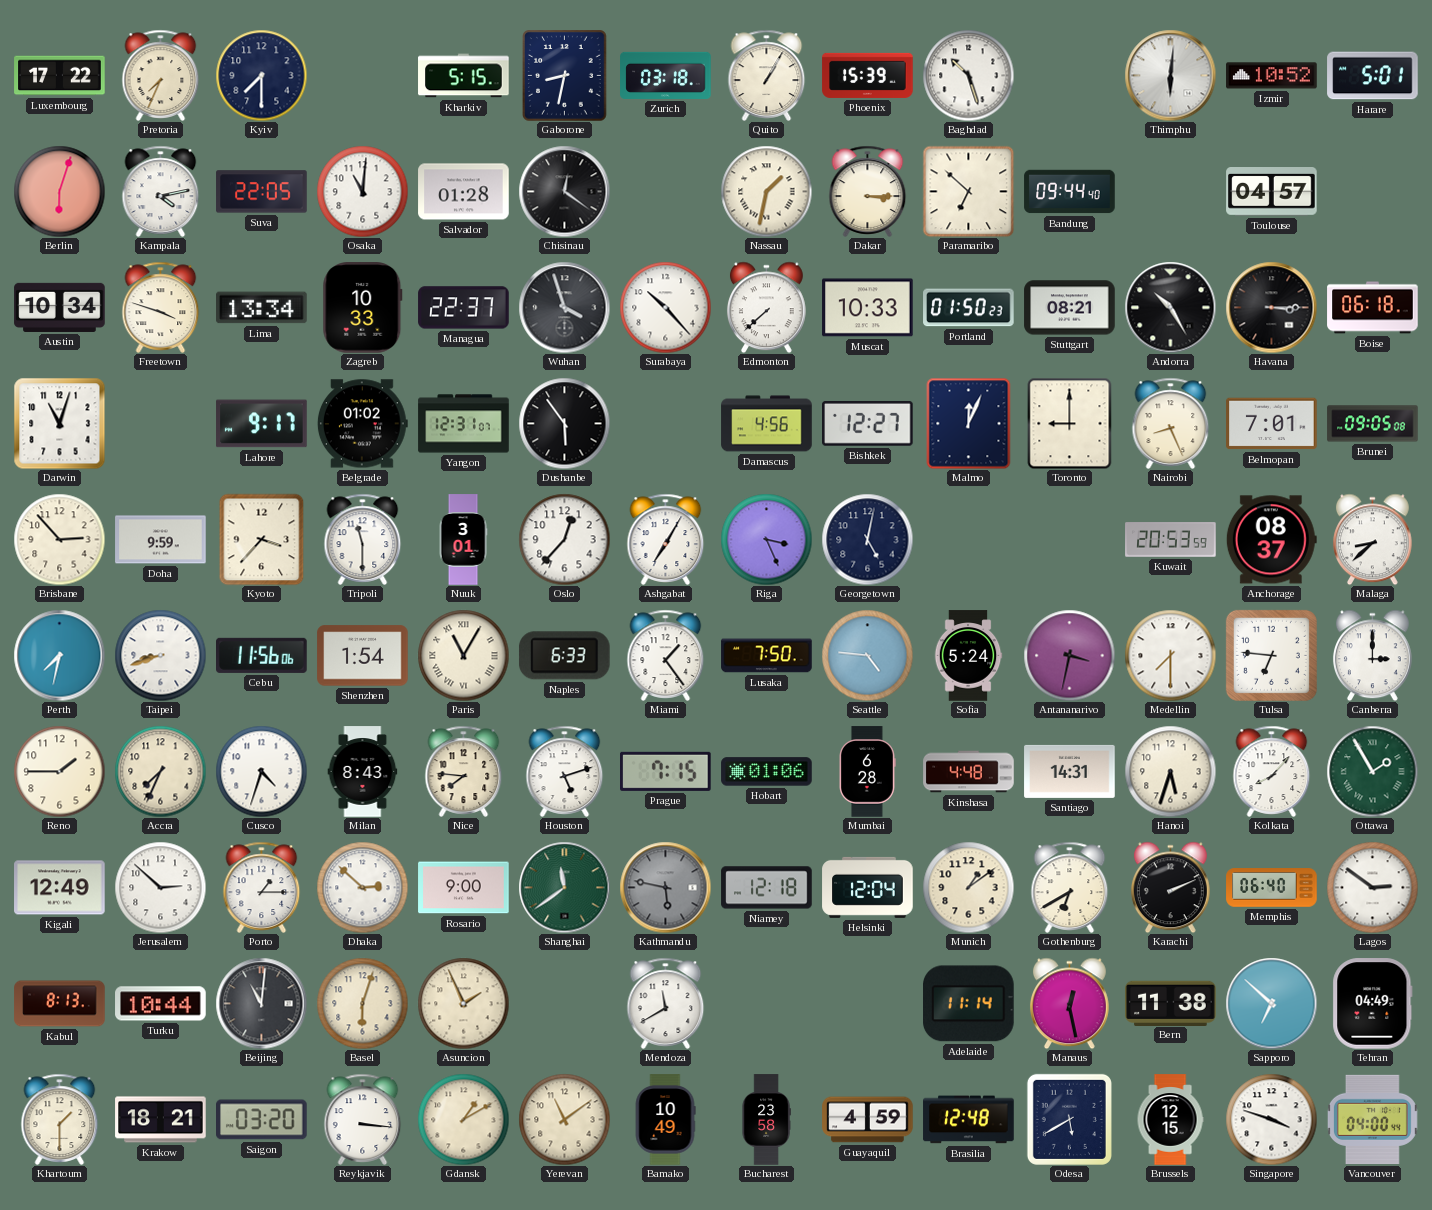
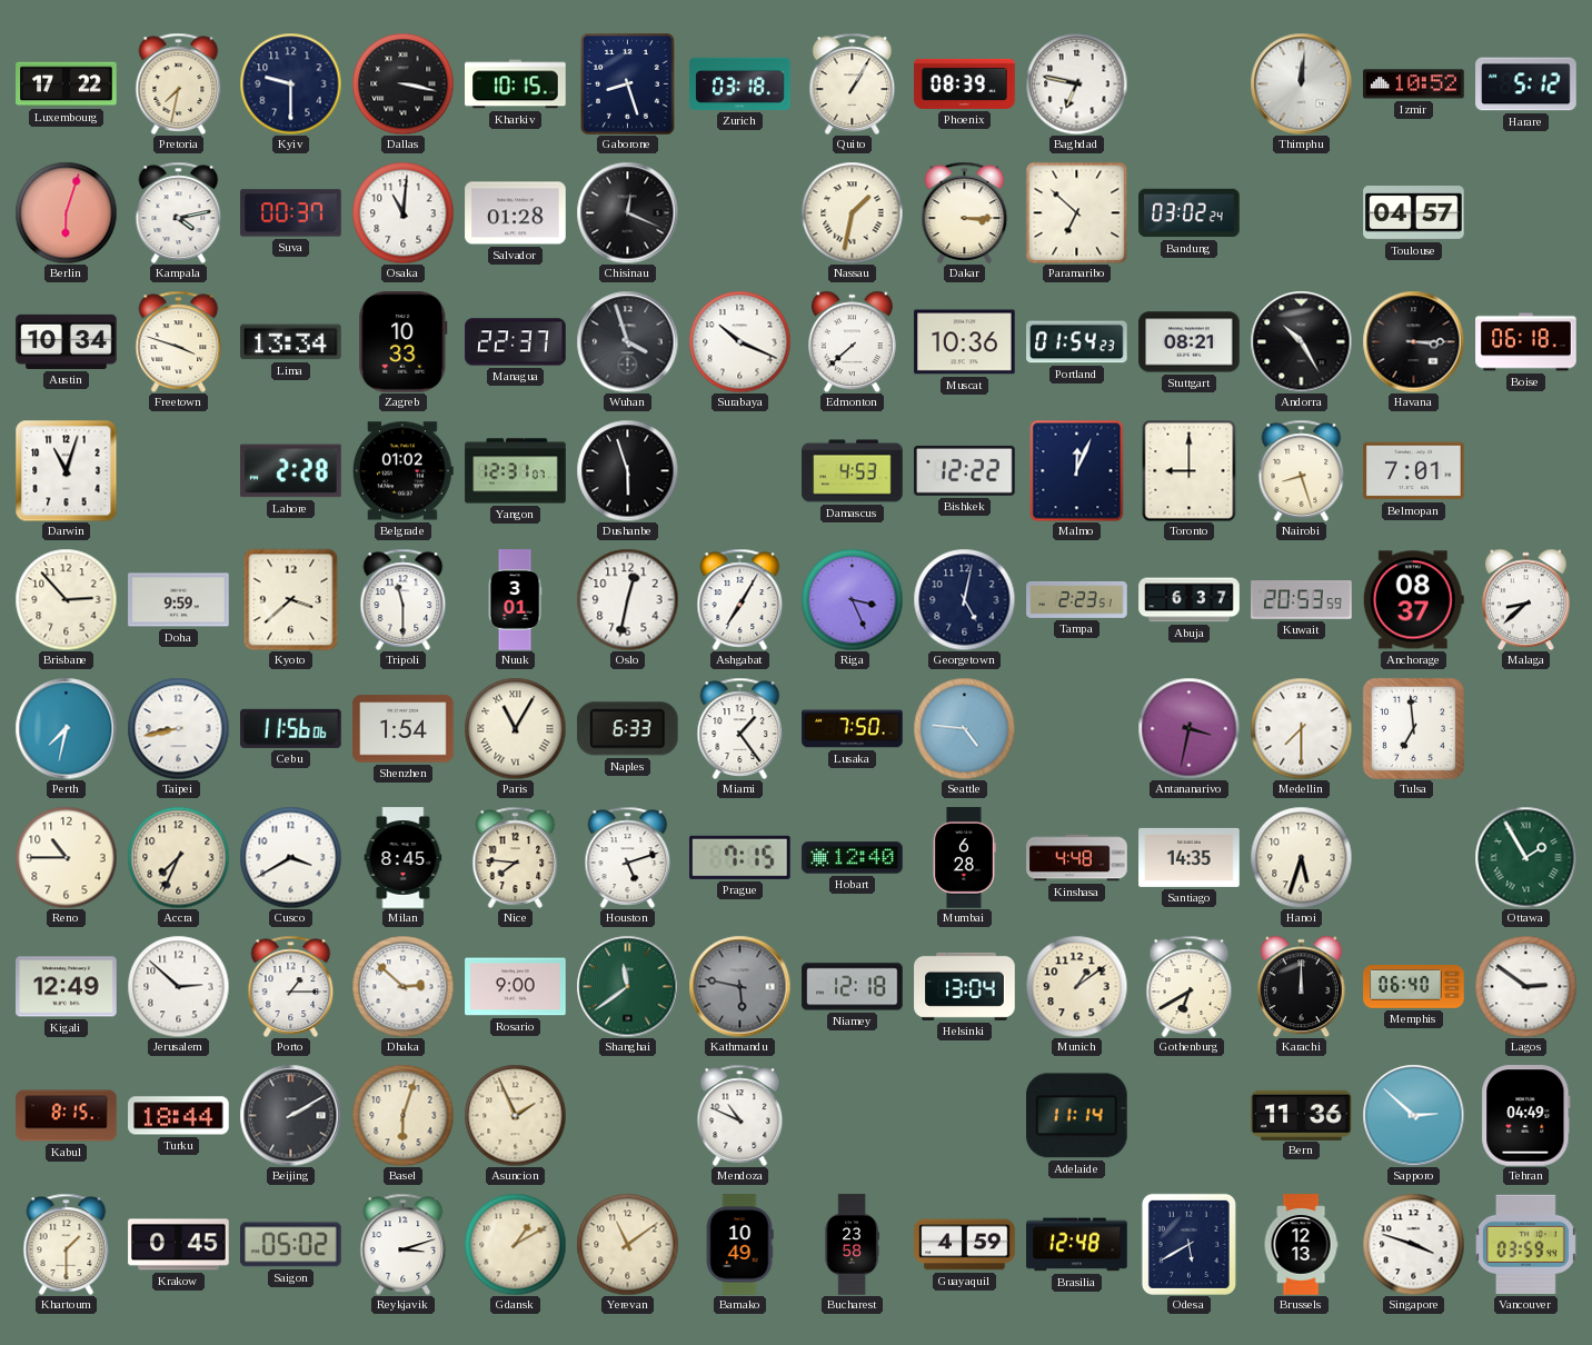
Pretoria: 7:34 -> 7:32 (179, 83)
Kyiv: 7:30 -> 9:30 (290, 83)
Dallas: none -> 3:17 (402, 83)
Kharkiv: 5:15 -> 10:15 (516, 84)
Gaborone: 8:32 -> 8:27 (628, 84)
Phoenix: 15:39 -> 08:39 (965, 83)
Baghdad: 10:27 -> 6:47 (1076, 83)
Thimphu: 6:01 -> 12:01 (1301, 83)
Harare: 5:01 -> 5:12 (1526, 84)
Suva: 22:05 -> 00:37 (291, 213)
Chisinau: 12:21 -> 12:19 (627, 212)
Bandung: 09:44 -> 03:02 (1190, 213)
Surabaya: 10:23 -> 10:19 (739, 341)
Muscat: 10:33 -> 10:36 (965, 342)
Portland: 01:50 -> 01:54 (1077, 342)
Lahore: 9:17 -> 2:28 (291, 471)
Dushanbe: 5:54 -> 5:57 (627, 470)
Damascus: 4:56 -> 4:53 (853, 471)
Bishkek: 12:27 -> 12:22 (965, 470)
Nairobi: 8:26 -> 8:27 (1302, 470)
Brunei: 09:05 -> none (1373, 424)
Kyoto: 3:37 -> 3:38 (291, 599)
Oslo: 12:37 -> 12:32 (627, 599)
Tampa: none -> 2:23 (1077, 599)
Abuja: none -> 6:37 (1190, 600)
Taipei: 8:42 -> 8:43 (178, 728)
Sofia: 5:24 -> none (968, 656)
Tulsa: 6:46 -> 6:59 (1413, 728)
Canberra: 3:00 -> none (1372, 655)
Reno: 1:45 -> 10:45 (66, 857)
Cusco: 4:33 -> 3:40 (290, 857)
Milan: 8:43 -> 8:45 (404, 858)
Hobart: 01:06 -> 12:40 (853, 858)
Santiago: 14:31 -> 14:35 (1190, 857)
Kolkata: 8:07 -> none (1272, 771)
Helsinki: 12:04 -> 13:04 (965, 986)
Karachi: 2:11 -> 12:00 (1301, 986)
Kabul: 8:13 -> 8:15 (67, 1116)
Turku: 10:44 -> 18:44 (179, 1116)
Beijing: 11:01 -> 2:10 (290, 1115)
Mendoza: 11:40 -> 10:49 (740, 1115)
Manaus: 12:28 -> none (1069, 1003)
Bern: 11:38 -> 11:36 (1302, 1115)
Sapporo: 6:52 -> 2:52 (1413, 1115)
Krakow: 18:21 -> 0:45 (179, 1245)
Saigon: 03:20 -> 05:02 (291, 1245)
Reykjavik: 3:16 -> 3:12 (404, 1244)
Brussels: 12:15 -> 12:13 (1301, 1245)
Vancouver: 04:00 -> 03:59 (1525, 1244)
